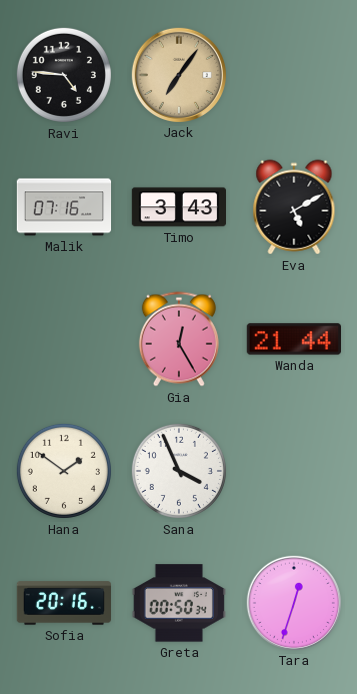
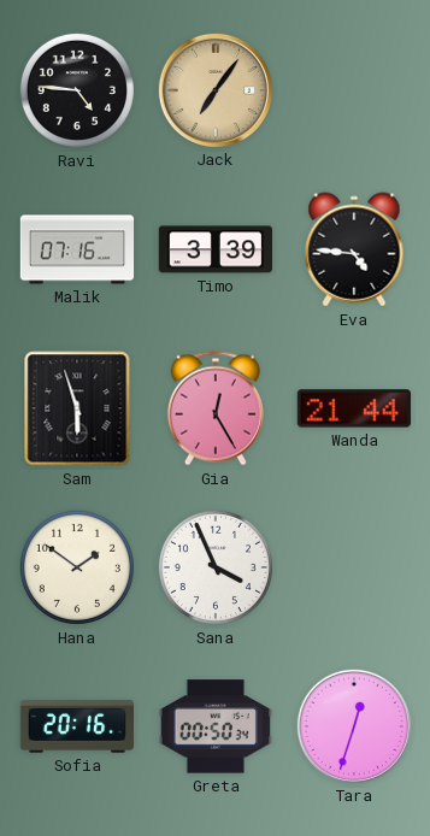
Timo: 3:43 -> 3:39 (214, 249)
Eva: 5:10 -> 4:46 (354, 249)
Sam: none -> 5:57 (77, 408)
